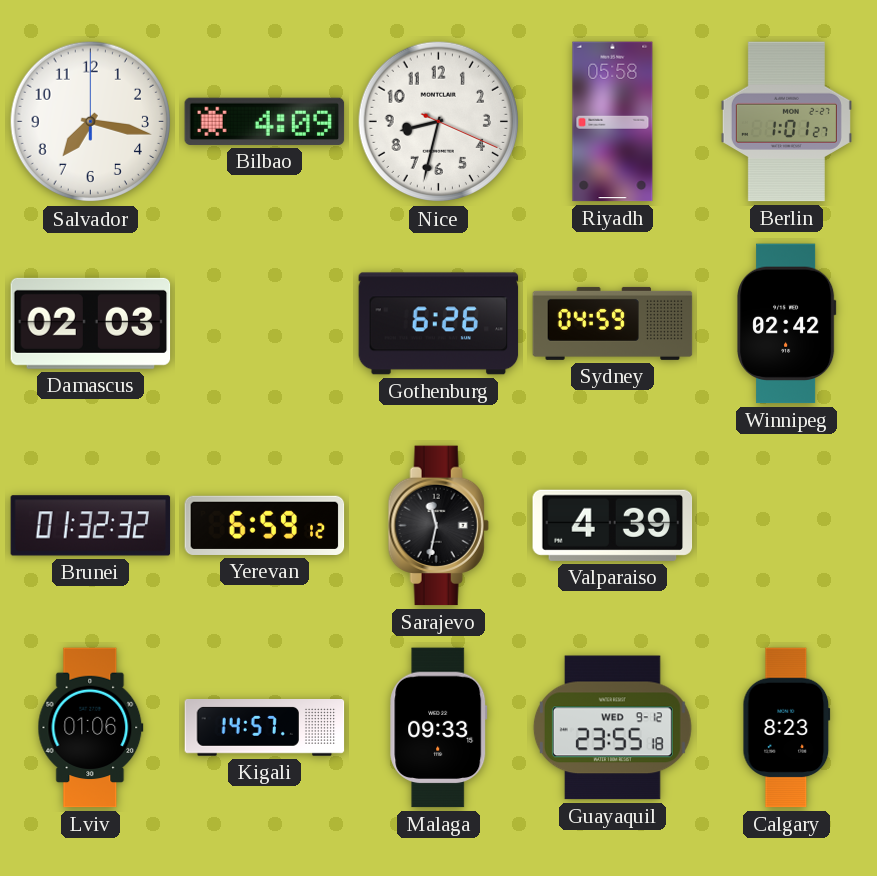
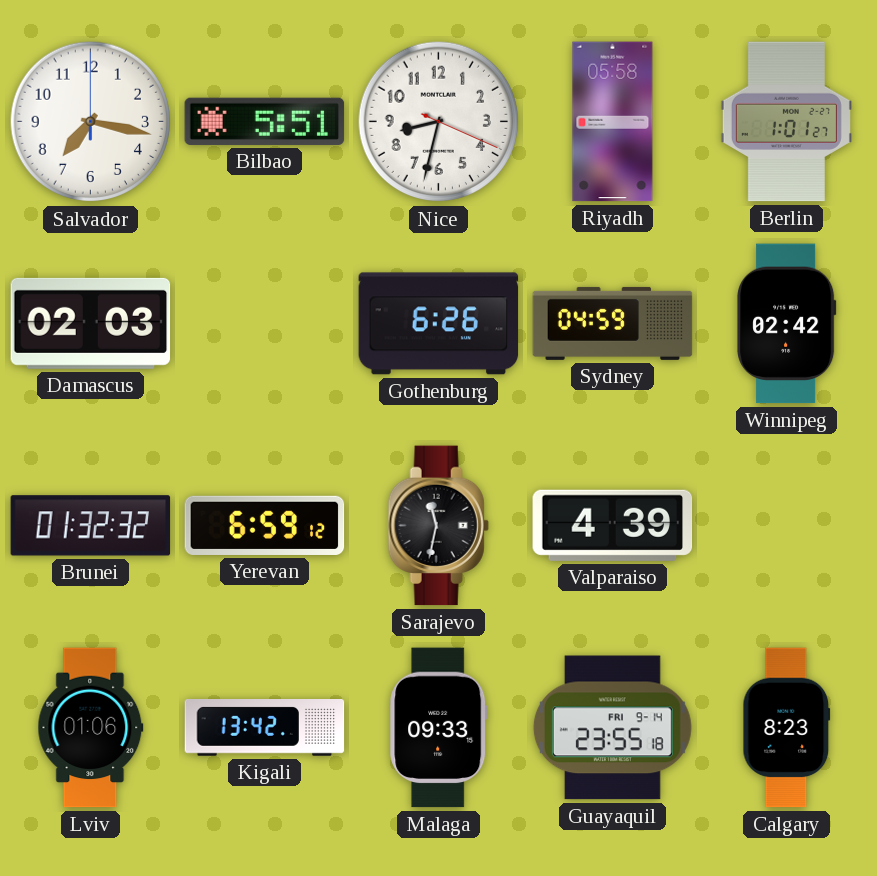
Bilbao: 4:09 -> 5:51 (265, 121)
Kigali: 14:57 -> 13:42 (265, 728)
Guayaquil date: WED 9-12 -> FRI 9-14 (612, 728)
